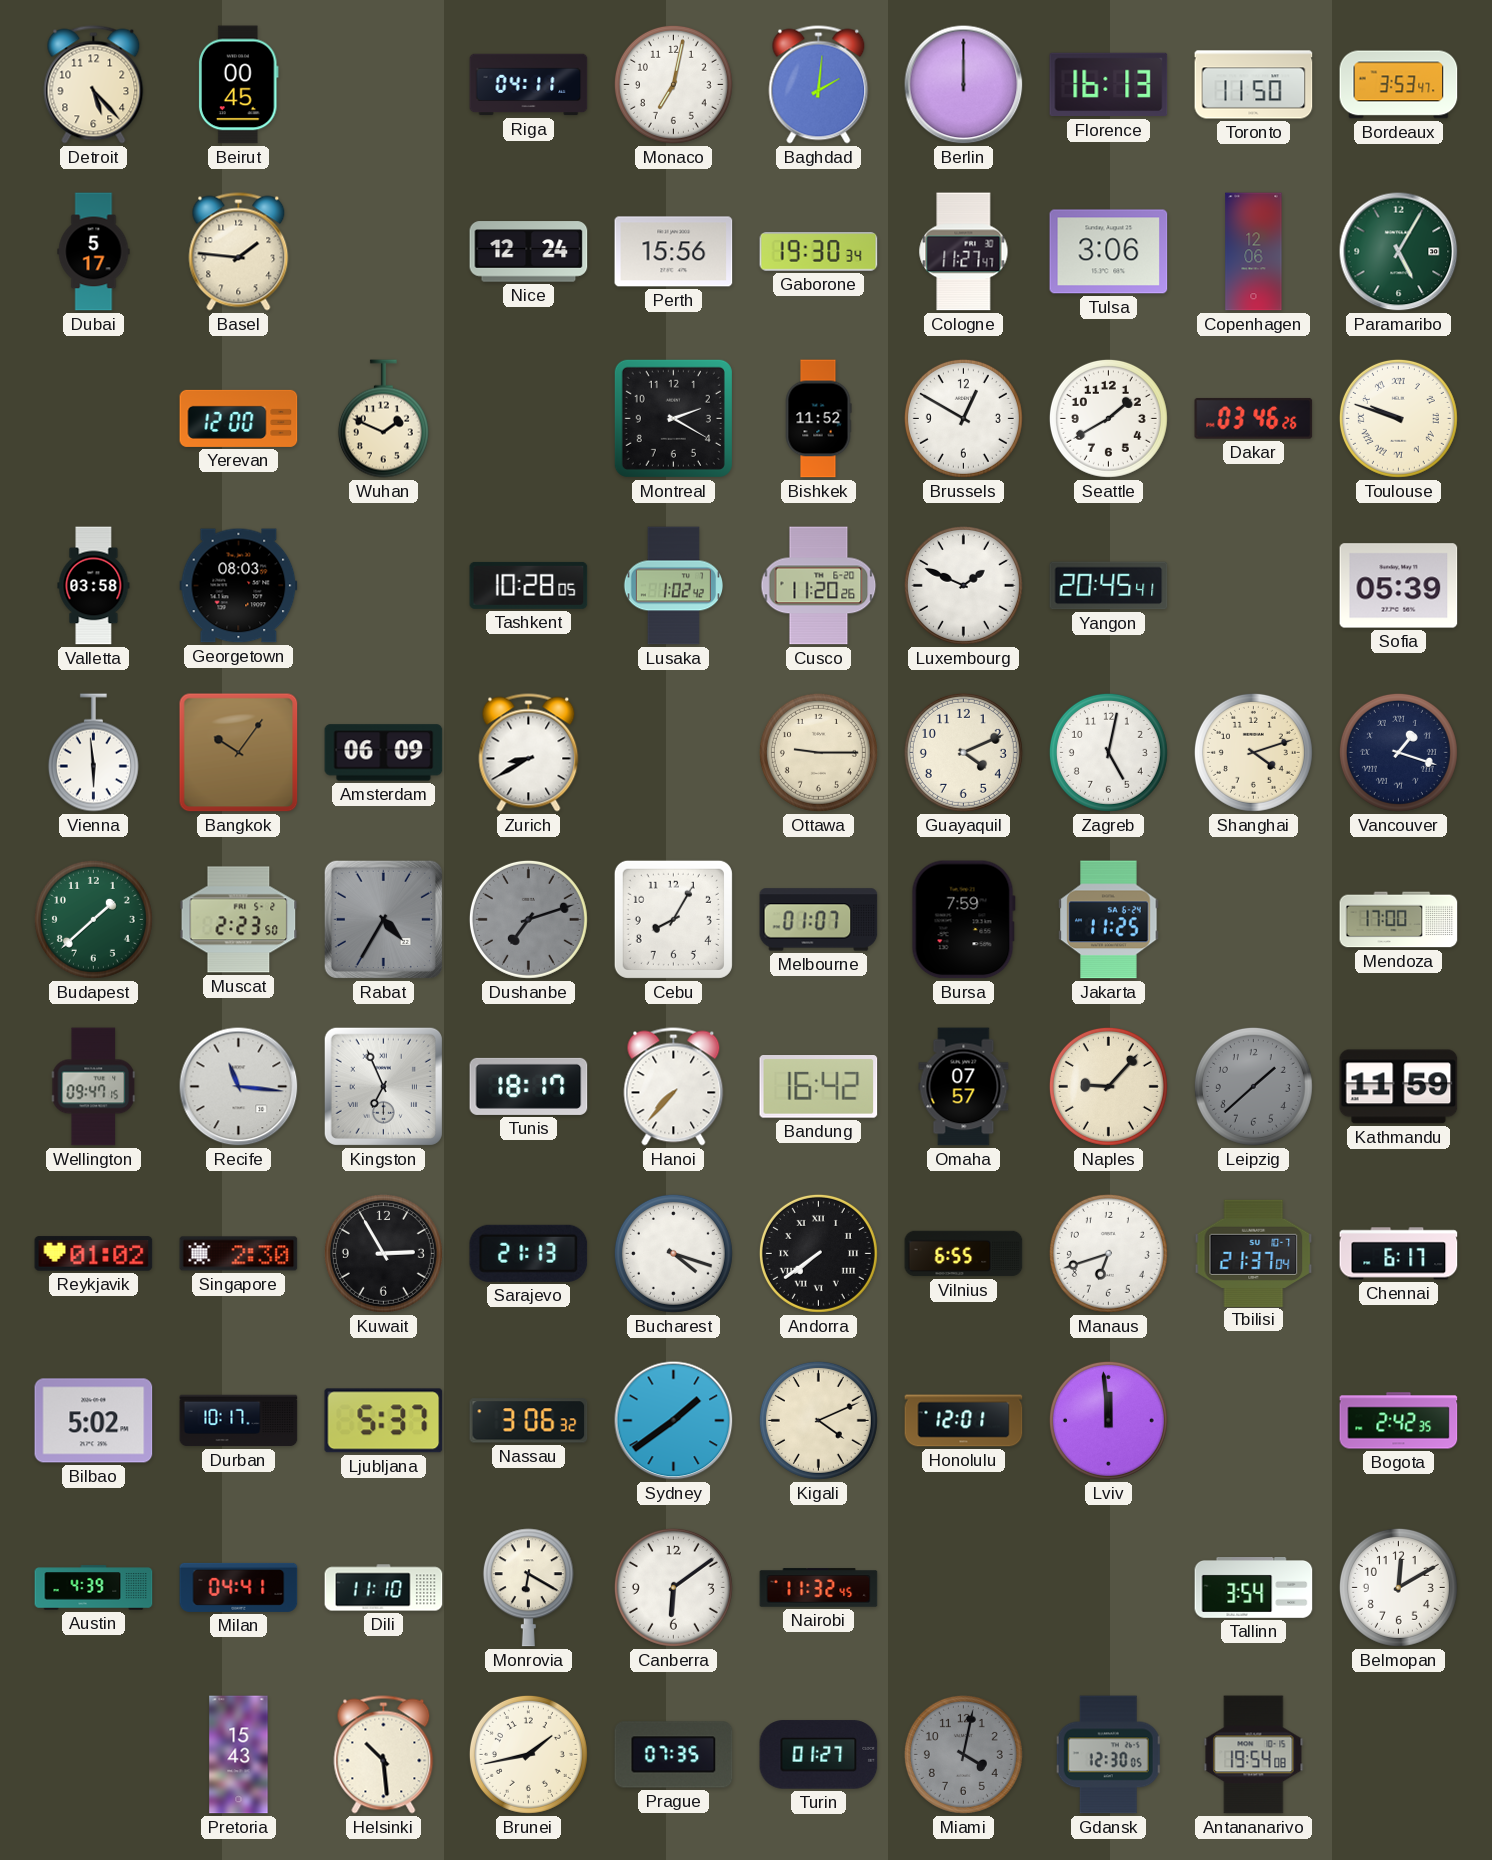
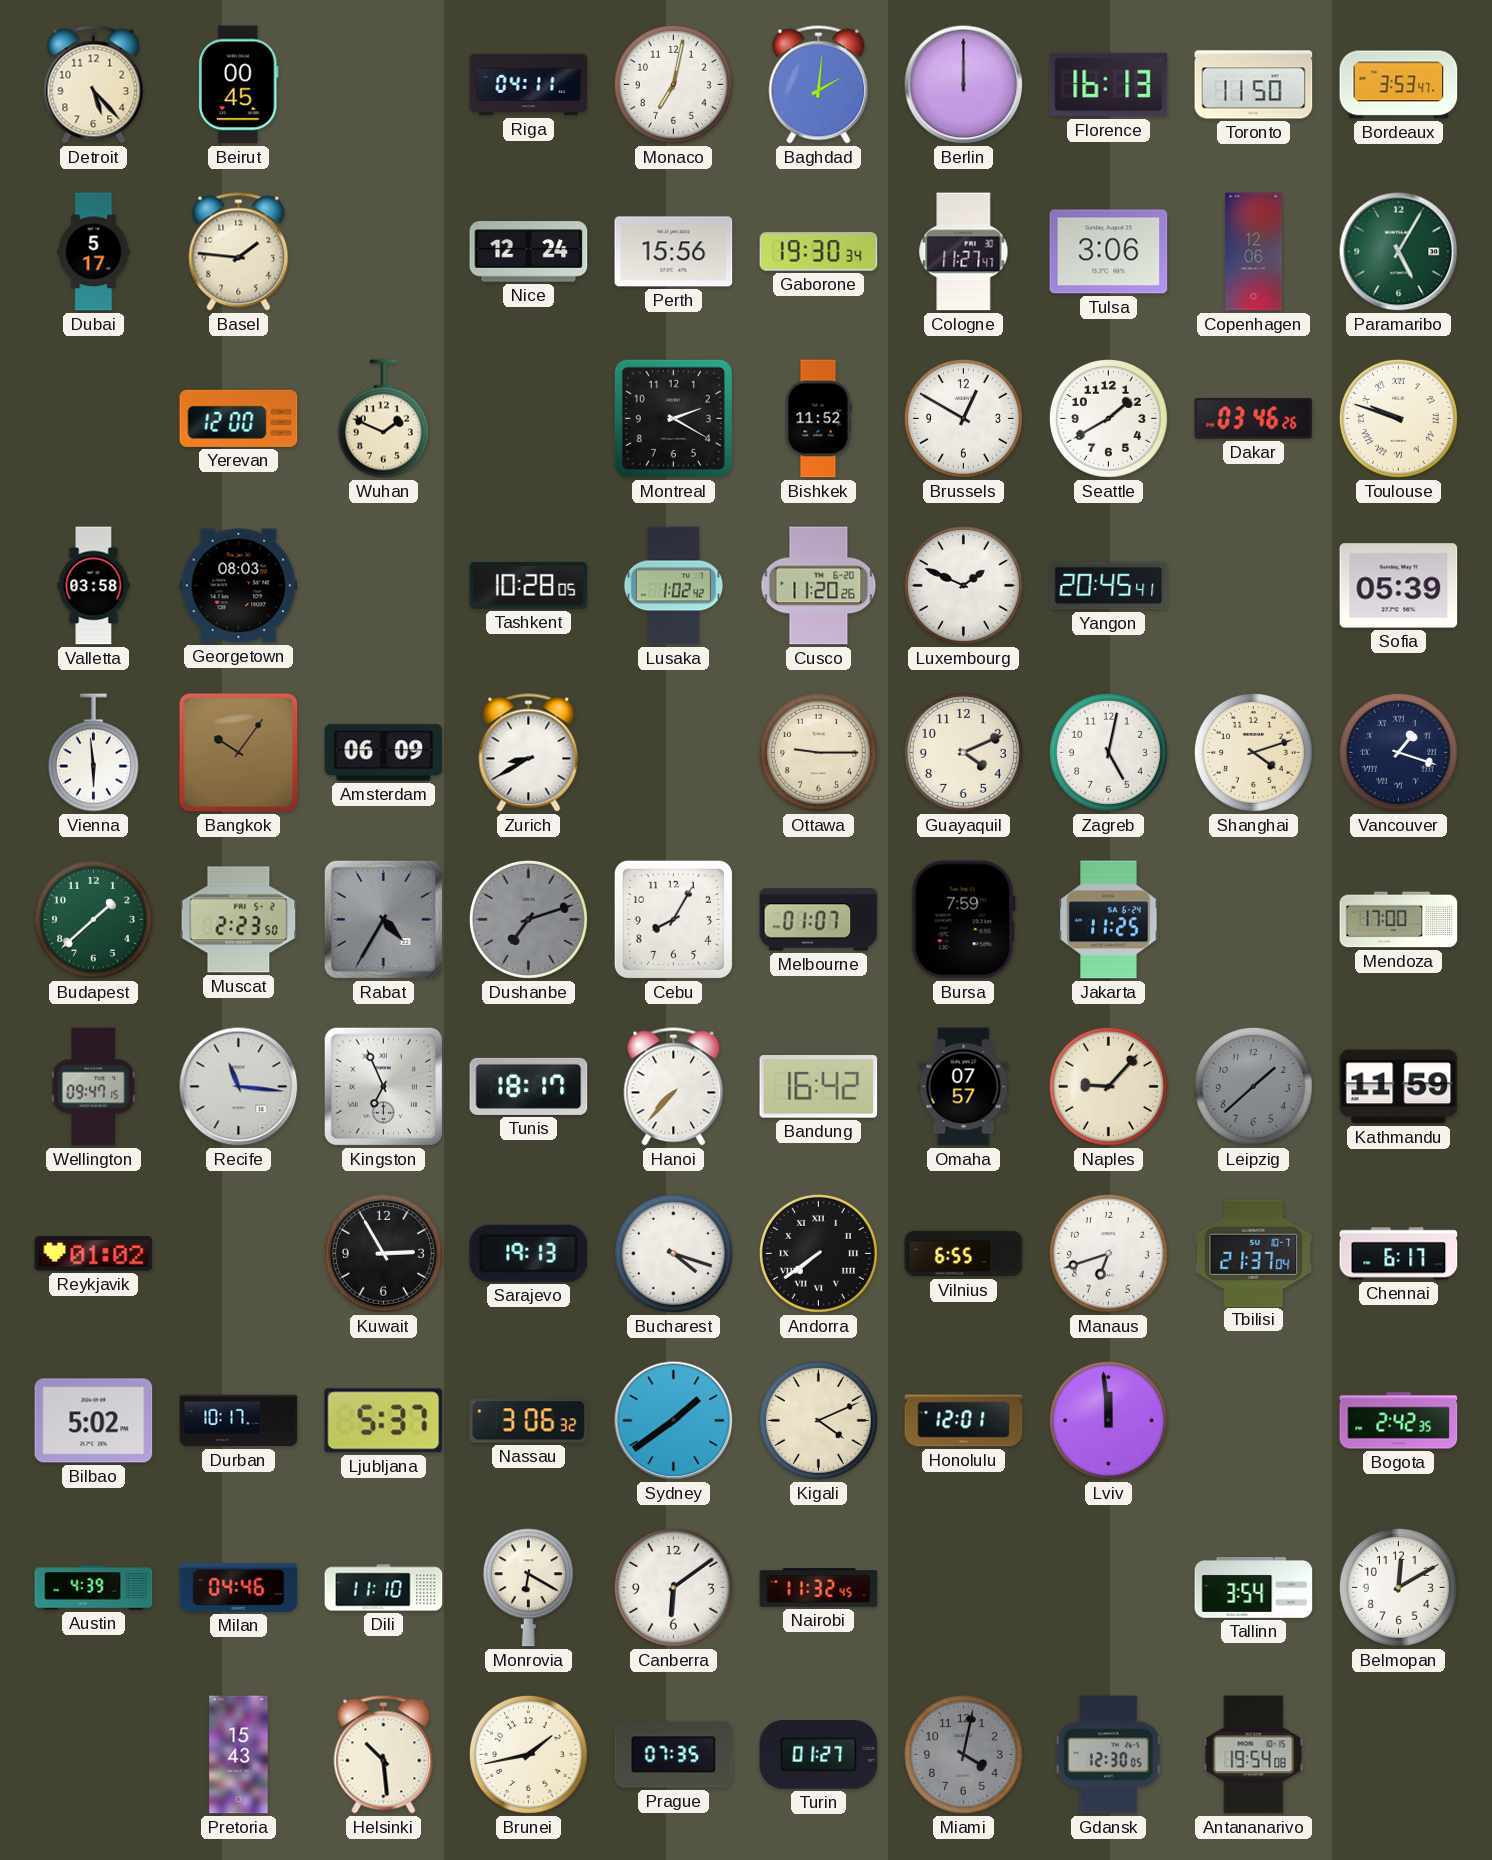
Singapore: 2:30 -> none (239, 1254)
Sarajevo: 21:13 -> 19:13 (529, 1253)
Milan: 04:41 -> 04:46 (239, 1587)
